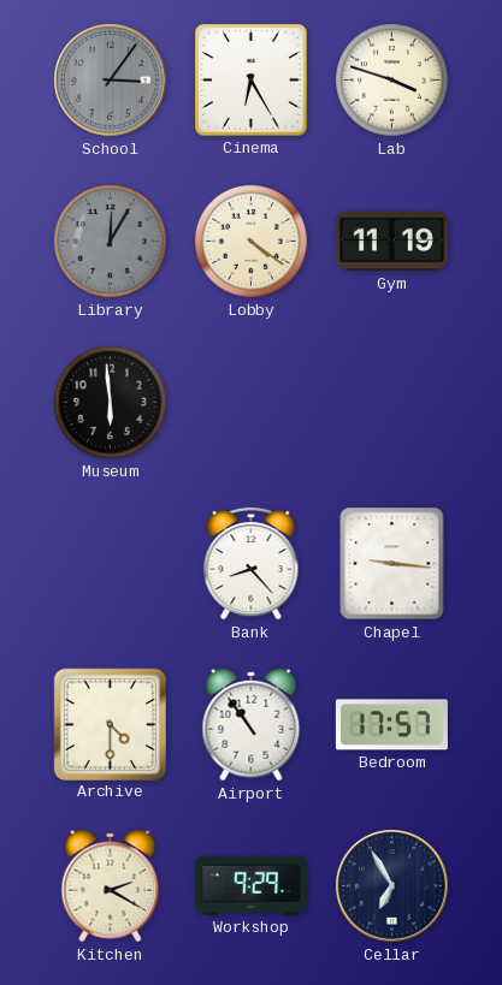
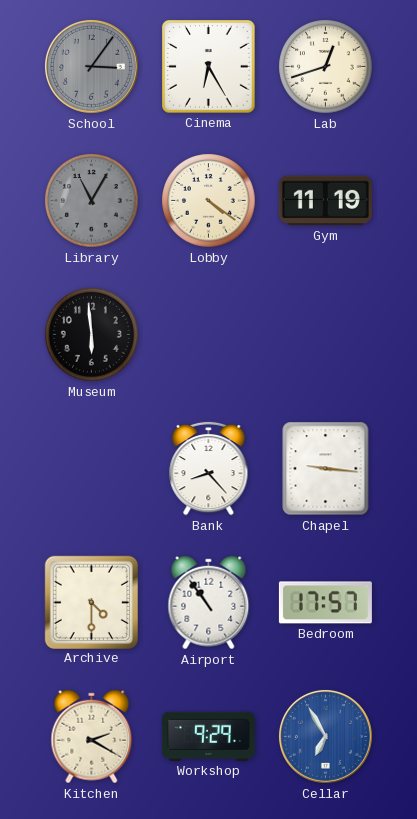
Lab: 3:48 -> 12:42 (326, 67)
Library: 12:05 -> 11:05 (92, 201)
Cellar dial: navy -> blue (325, 736)
